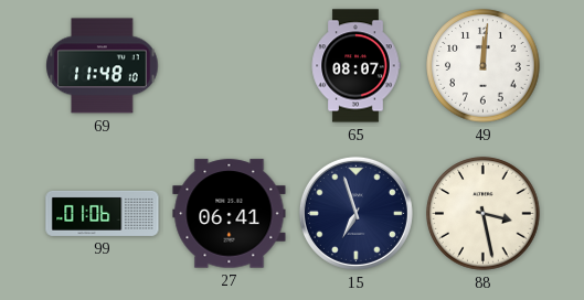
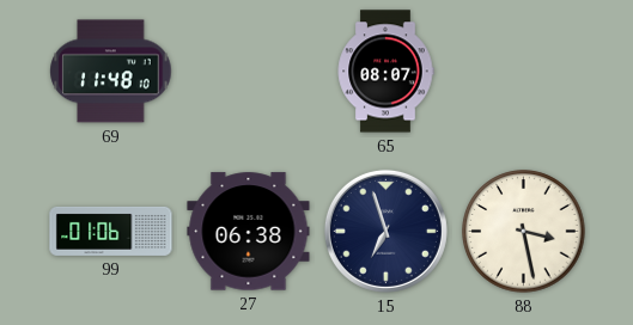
49: 12:01 -> none (484, 66)
27: 06:41 -> 06:38 (249, 232)
